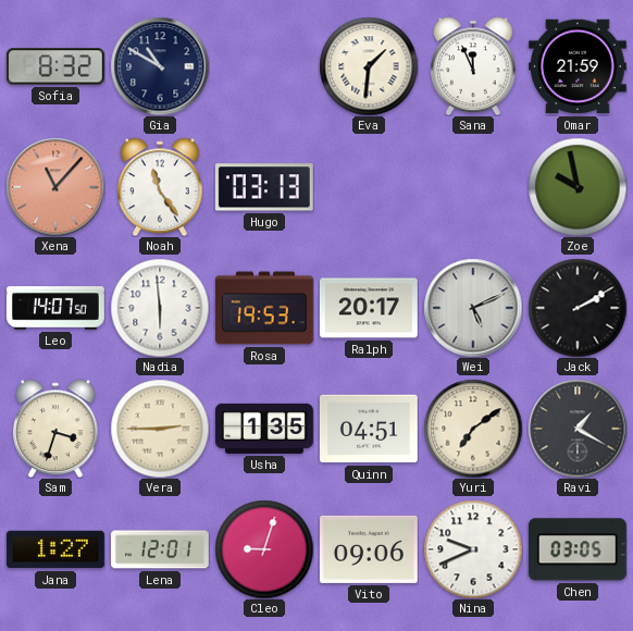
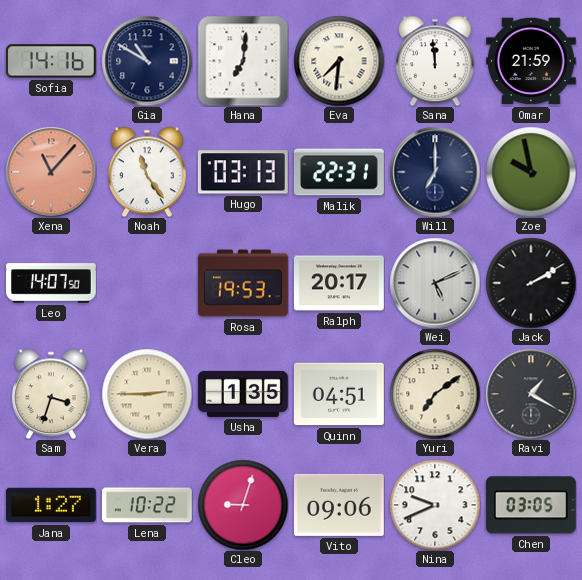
Sofia: 8:32 -> 14:16 (51, 61)
Hana: none -> 7:01 (243, 61)
Eva: 1:31 -> 7:31 (339, 61)
Sana: 11:56 -> 11:59 (436, 61)
Malik: none -> 22:31 (339, 172)
Will: none -> 7:00 (435, 172)
Nadia: 5:59 -> none (160, 308)
Lena: 12:01 -> 10:22 (147, 505)
